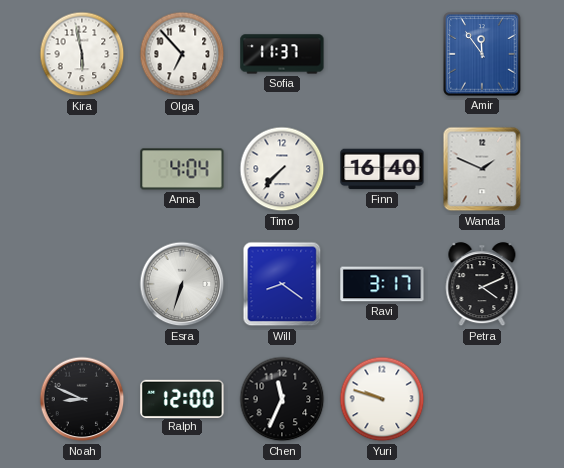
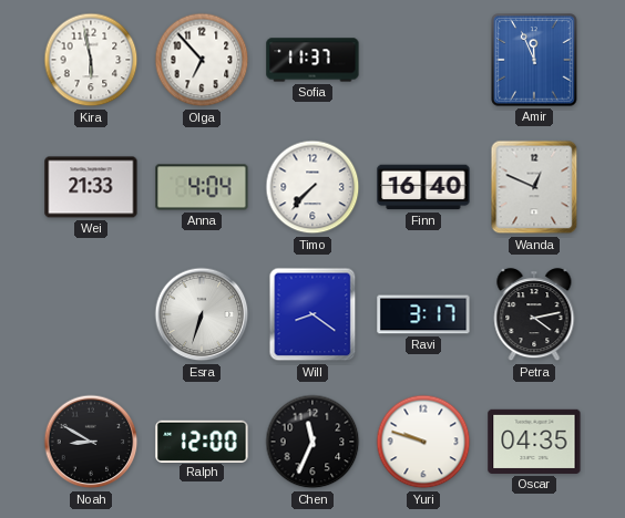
Amir: 11:54 -> 11:56 (534, 60)
Wei: none -> 21:33 (91, 187)
Wanda: 1:49 -> 12:49 (534, 187)
Petra: 4:11 -> 4:13 (534, 315)
Noah: 8:49 -> 8:50 (91, 442)
Oscar: none -> 04:35 (534, 442)
